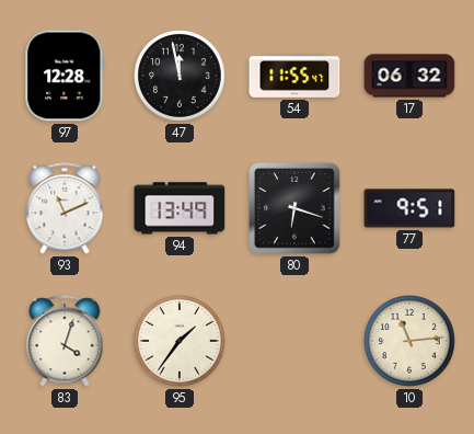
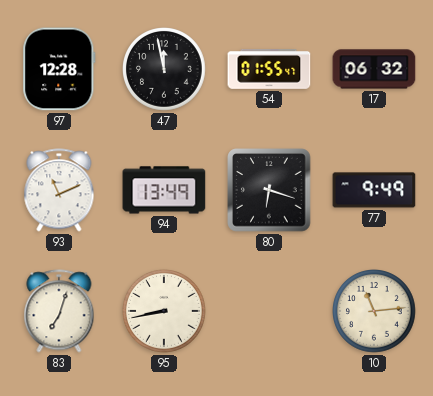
54: 11:55 -> 01:55 (269, 70)
77: 9:51 -> 9:49 (374, 190)
83: 4:03 -> 7:03 (59, 311)
95: 1:36 -> 8:43 (165, 312)
